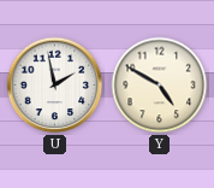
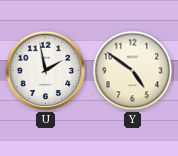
Y: 4:50 -> 4:51 (133, 71)
